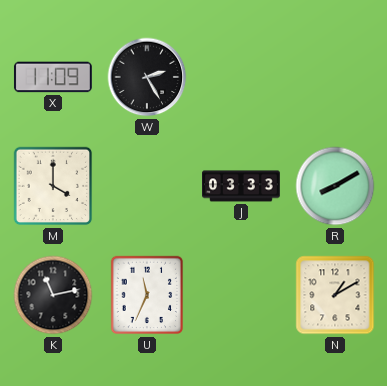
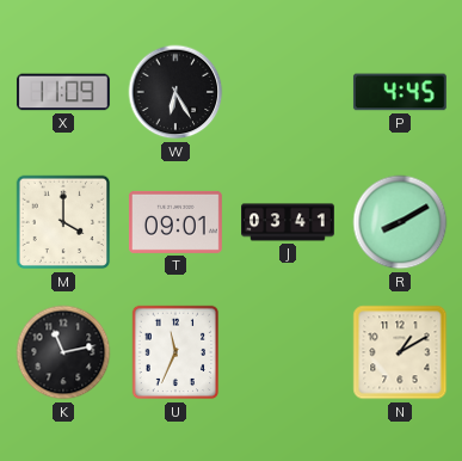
W: 2:25 -> 6:25 (175, 92)
P: none -> 4:45 (400, 92)
T: none -> 09:01 (175, 222)
J: 03:33 -> 03:41 (289, 222)
